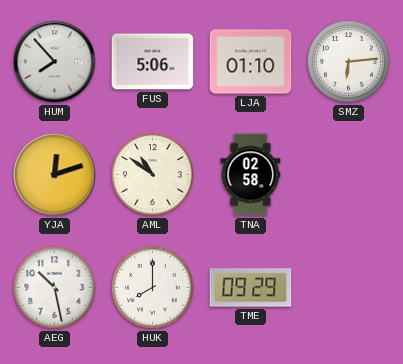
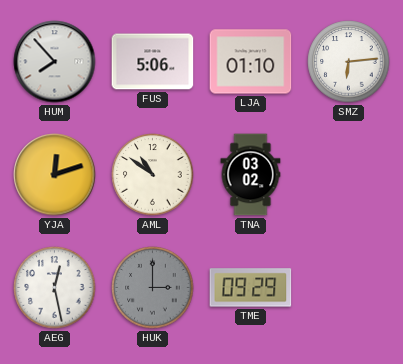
TNA: 02:58 -> 03:02 (251, 175)
AEG: 10:28 -> 12:28 (55, 288)
HUK: 8:00 -> 3:00 (153, 288)
HUK dial: white -> grey (153, 288)
